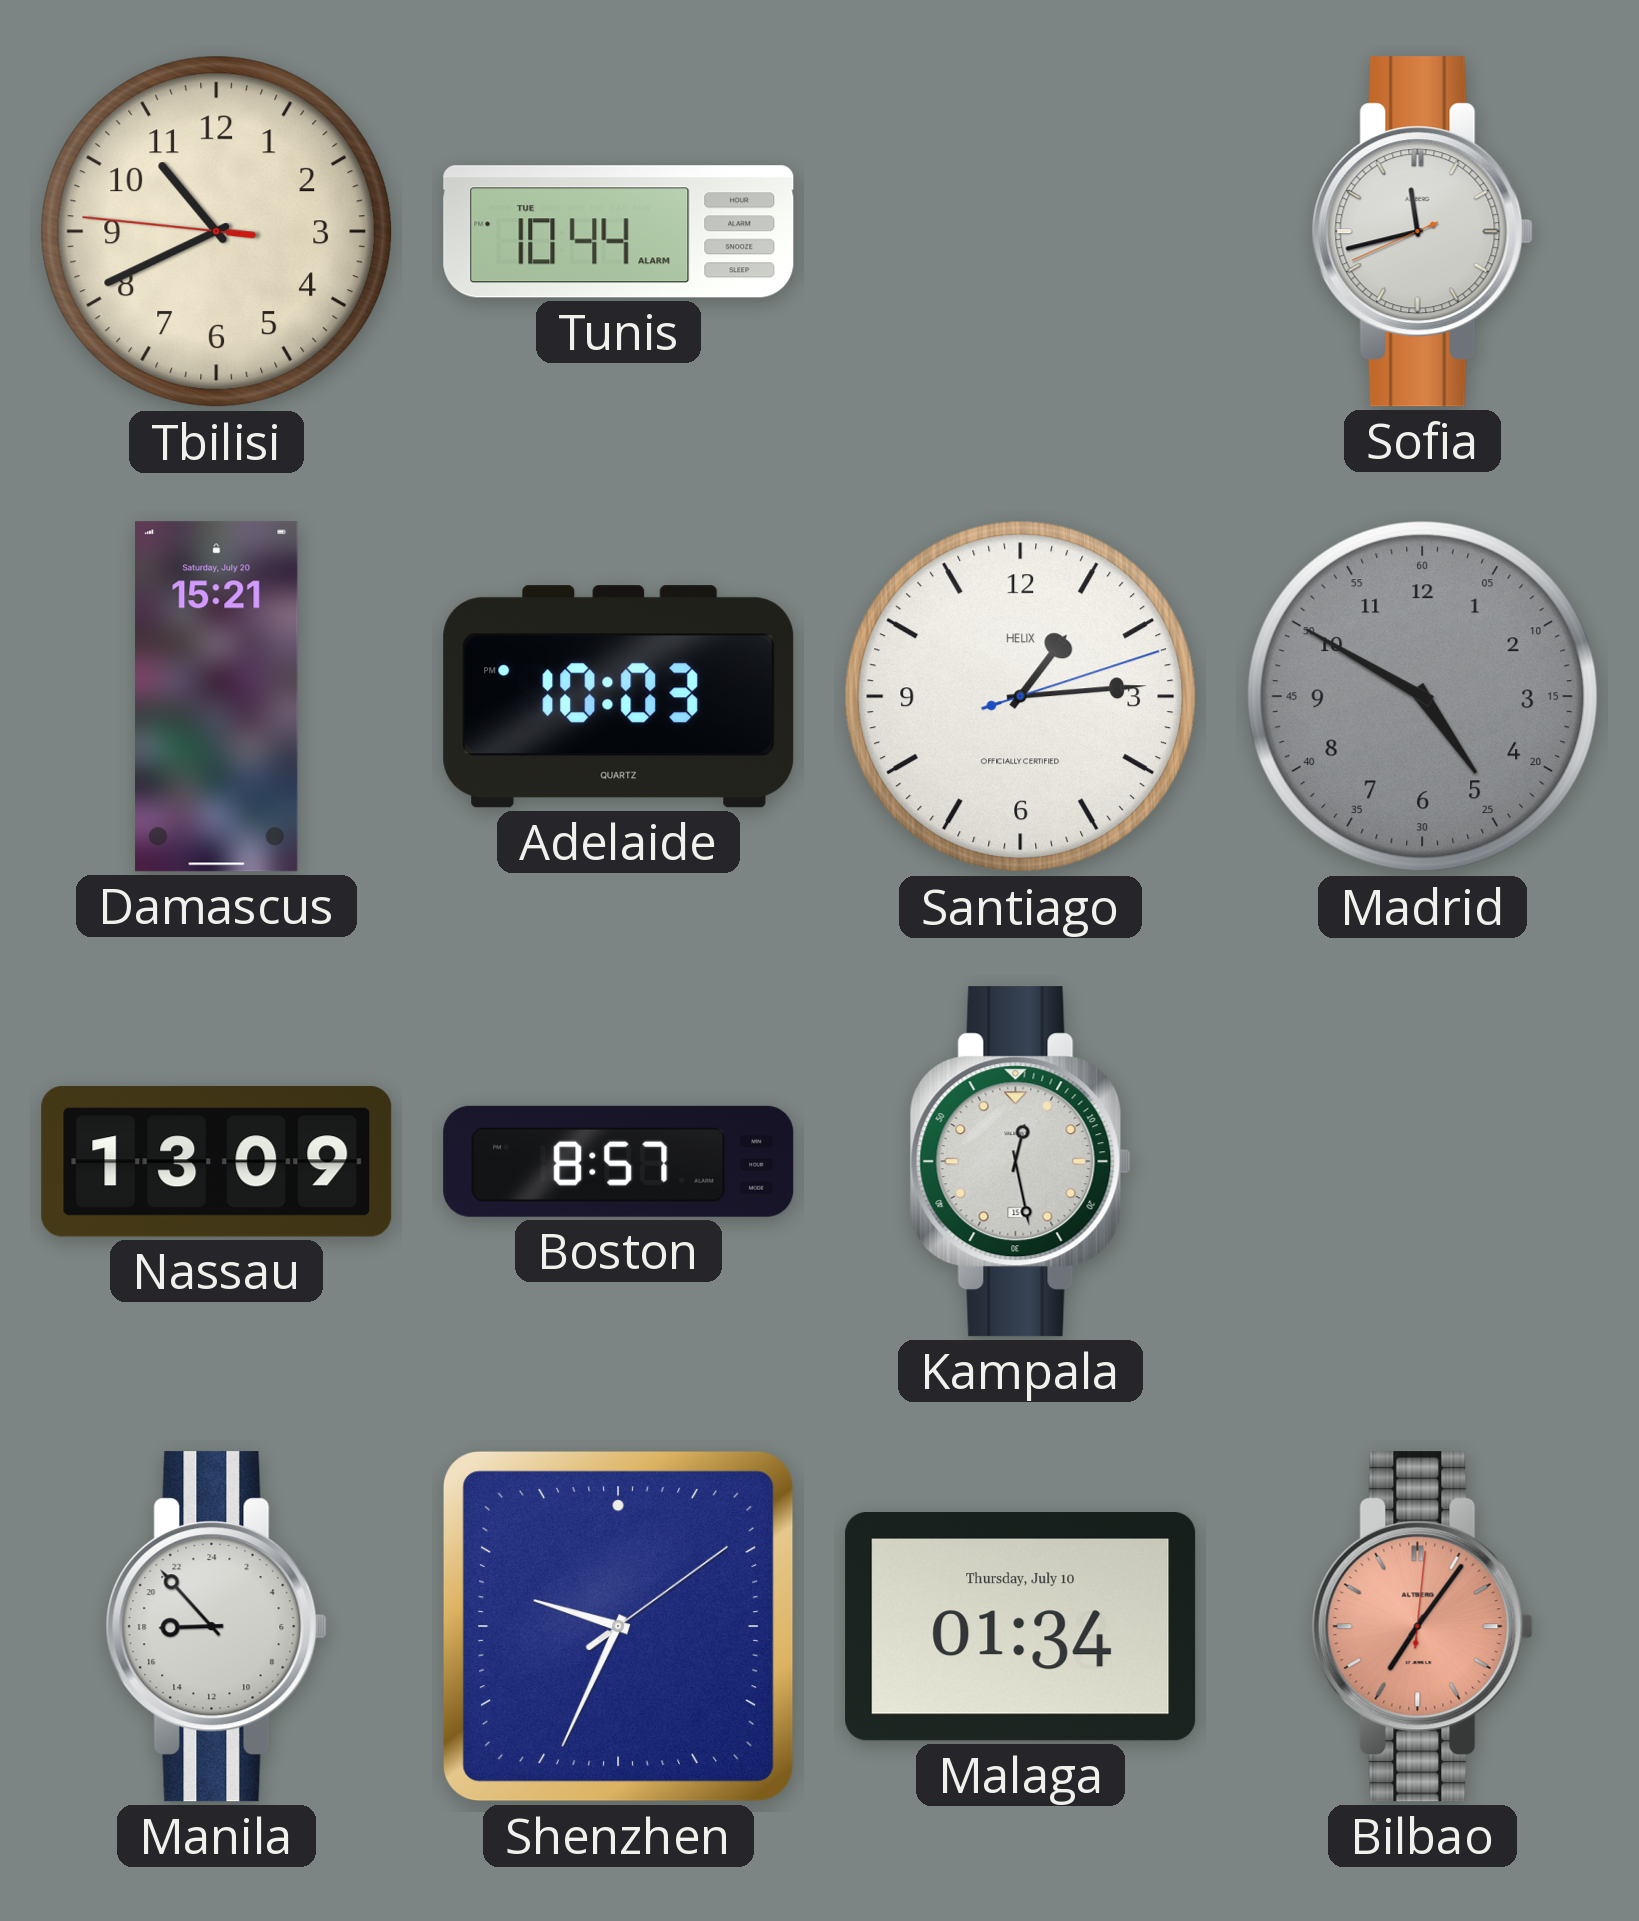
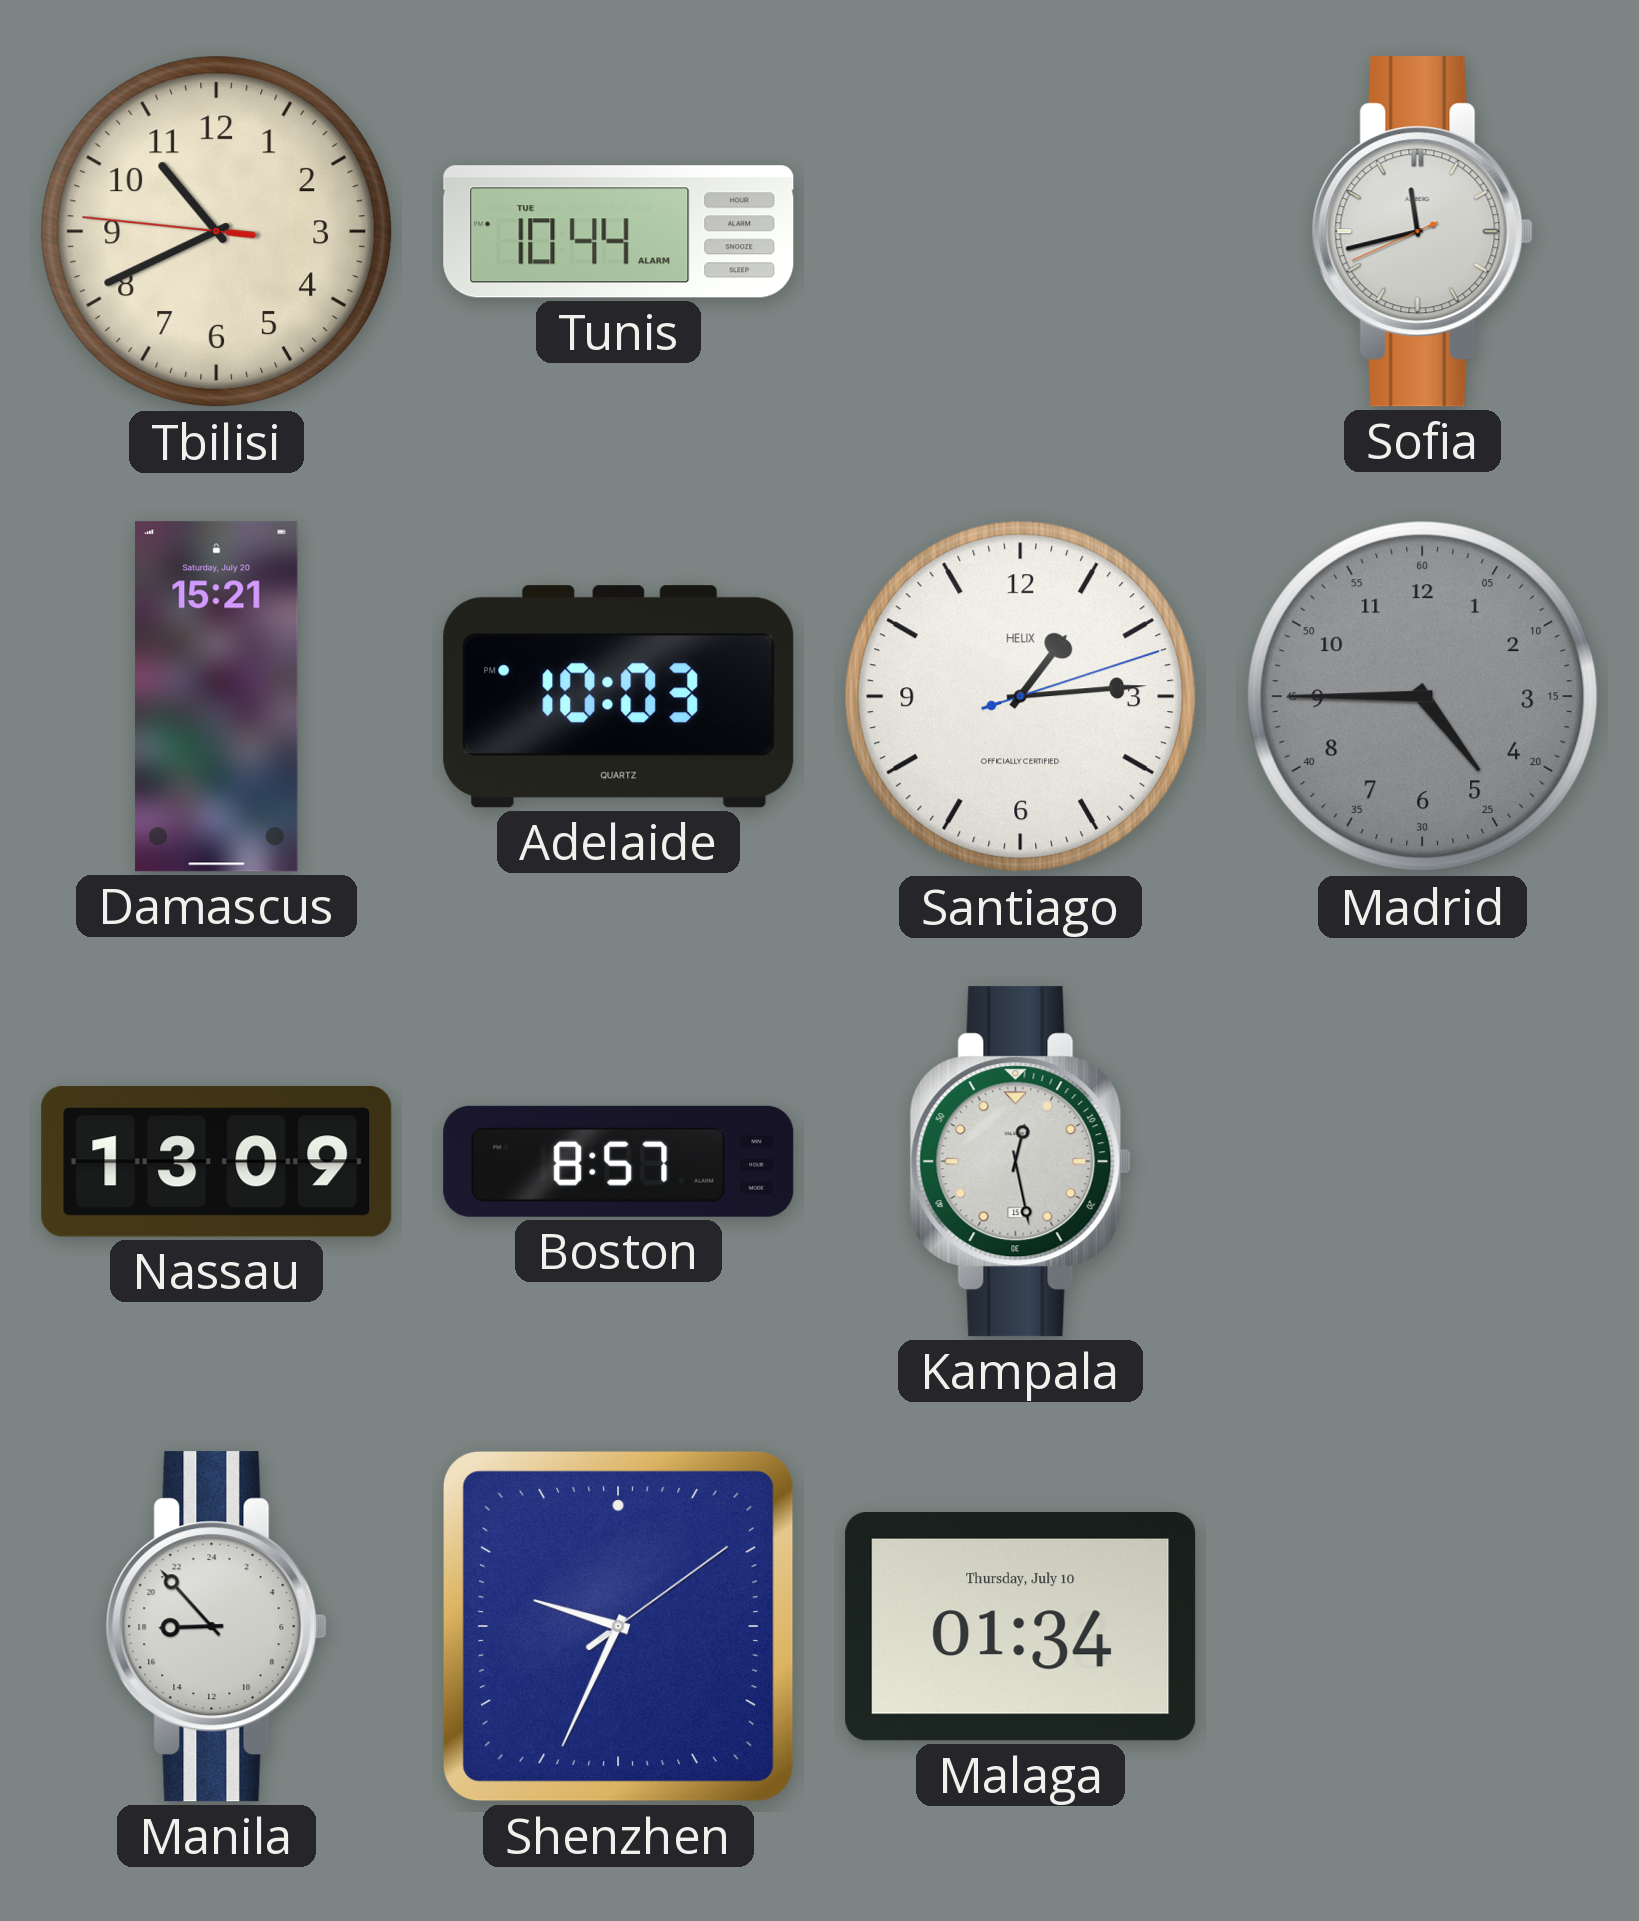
Madrid: 4:50 -> 4:45 (1423, 697)
Bilbao: 7:06 -> none (1422, 1627)
